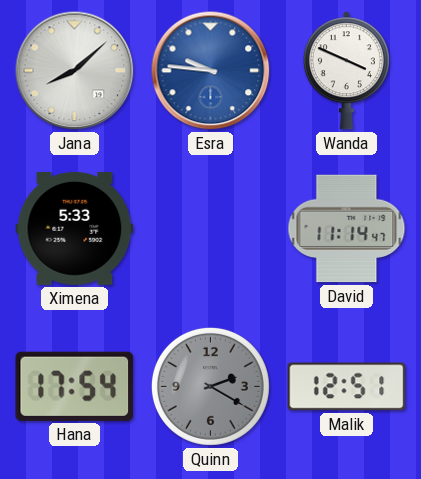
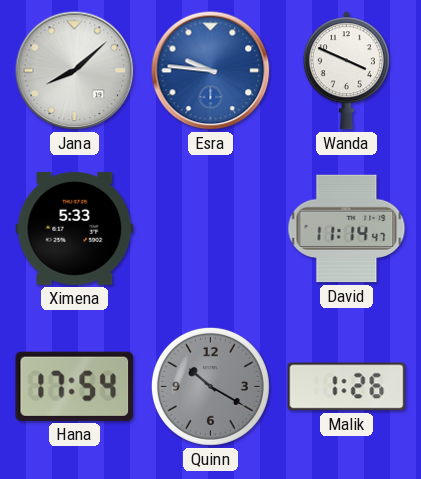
Quinn: 2:20 -> 10:20 (210, 386)
Malik: 12:51 -> 1:26 (347, 387)
